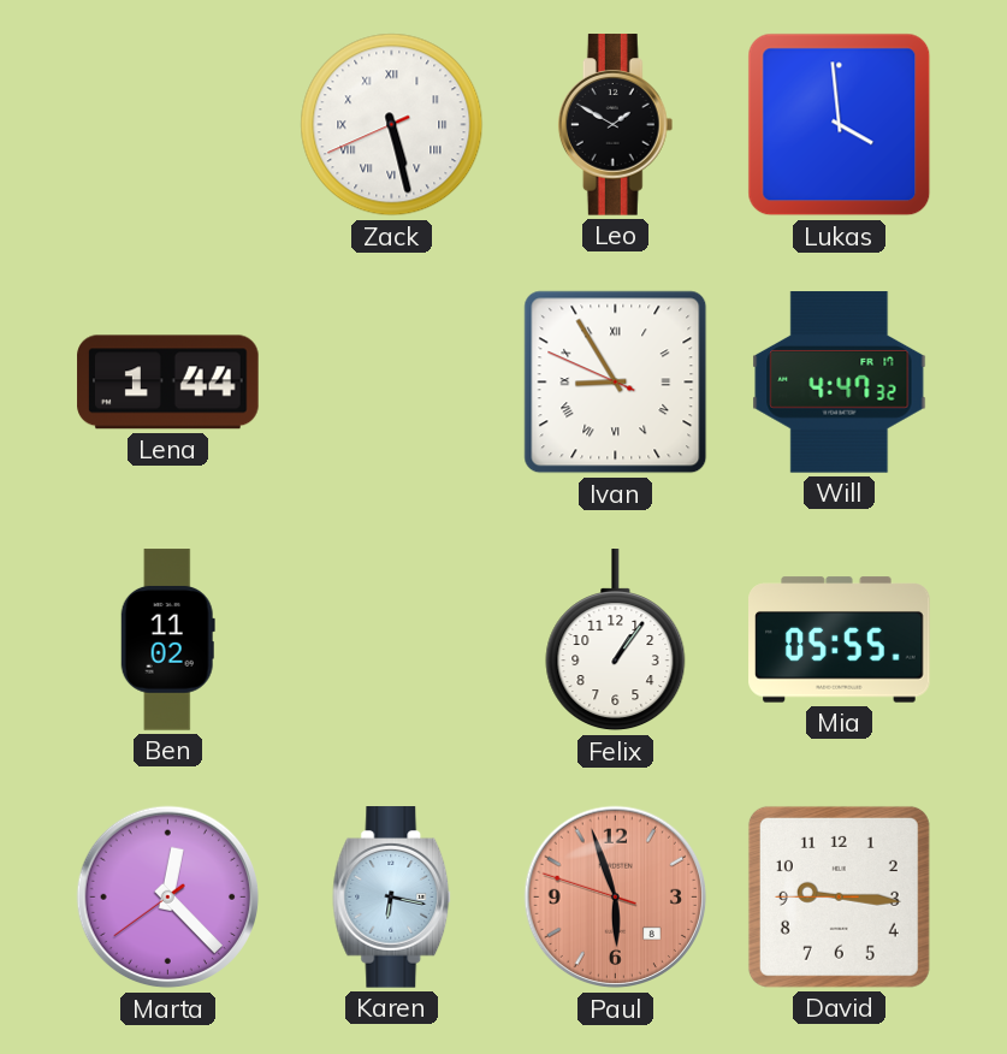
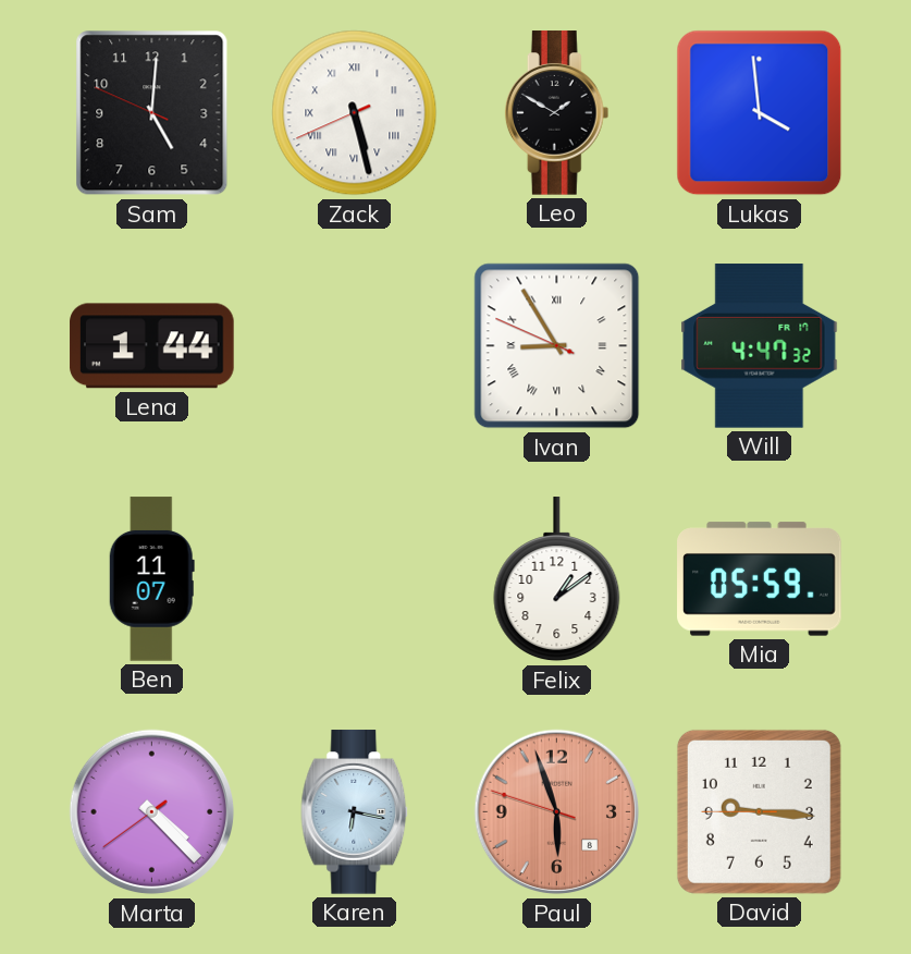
Sam: none -> 5:00 (152, 113)
Ben: 11:02 -> 11:07 (151, 579)
Felix: 1:06 -> 1:09 (557, 579)
Mia: 05:55 -> 05:59 (760, 579)
Marta: 12:22 -> 4:22 (152, 812)
